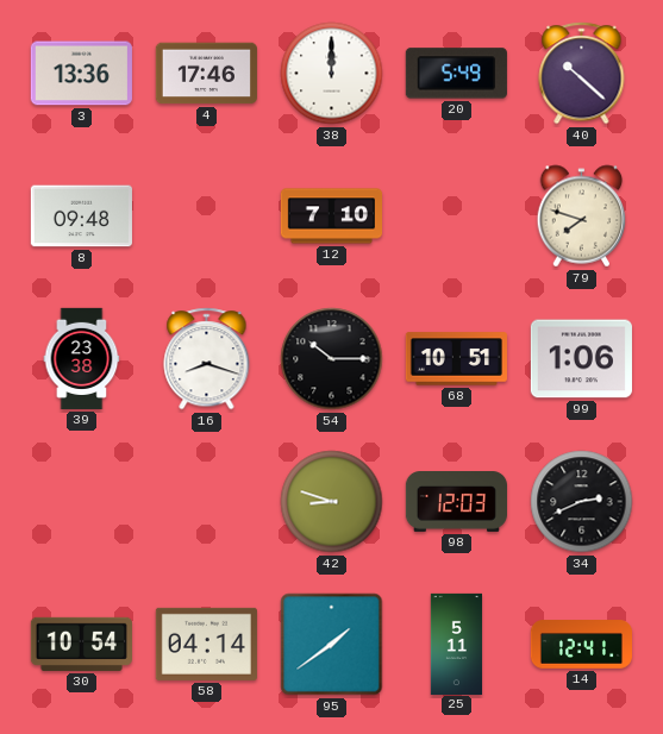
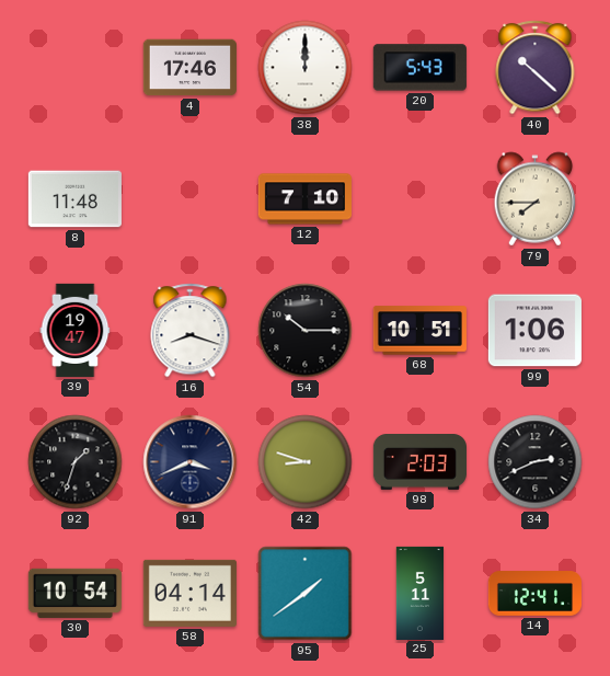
3: 13:36 -> none (81, 74)
20: 5:49 -> 5:43 (419, 68)
8: 09:48 -> 11:48 (74, 199)
79: 7:48 -> 7:45 (536, 199)
39: 23:38 -> 19:47 (76, 330)
92: none -> 1:33 (76, 462)
91: none -> 3:41 (191, 462)
98: 12:03 -> 2:03 (419, 462)
